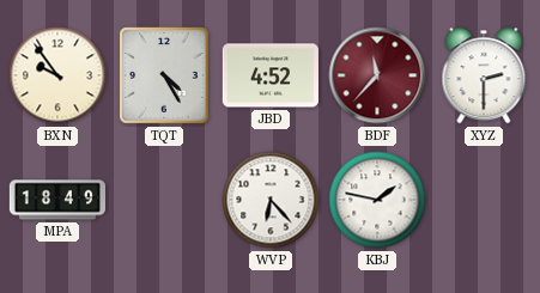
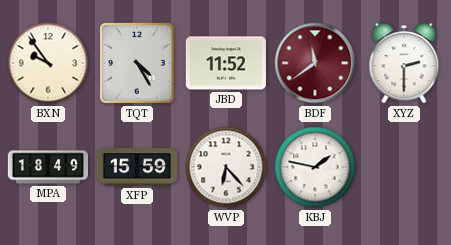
JBD: 4:52 -> 11:52 (225, 63)
BDF: 11:37 -> 11:39 (315, 63)
XFP: none -> 15:59 (136, 167)
